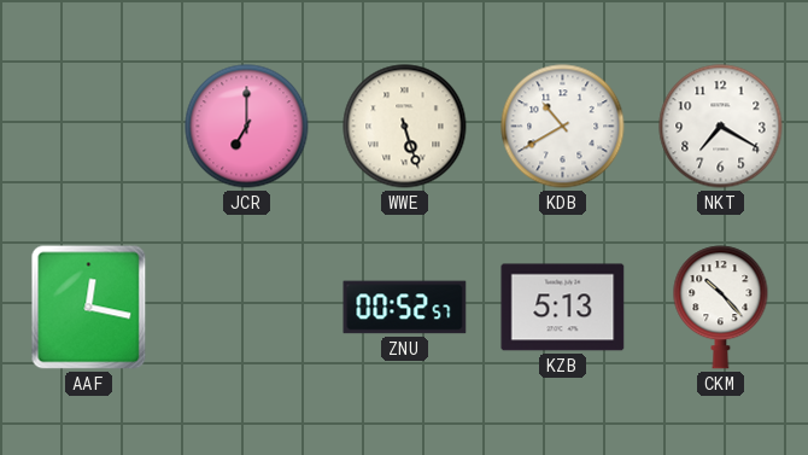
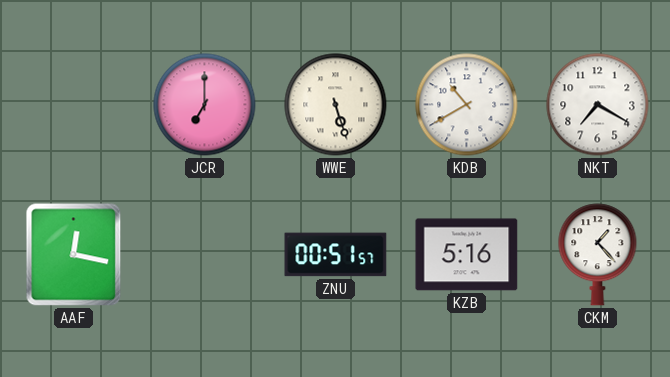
ZNU: 00:52 -> 00:51 (336, 255)
KZB: 5:13 -> 5:16 (467, 255)
CKM: 10:23 -> 1:23 (598, 255)
